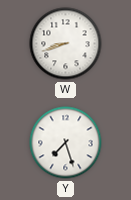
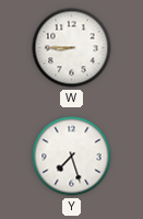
W: 8:42 -> 8:45 (72, 48)
